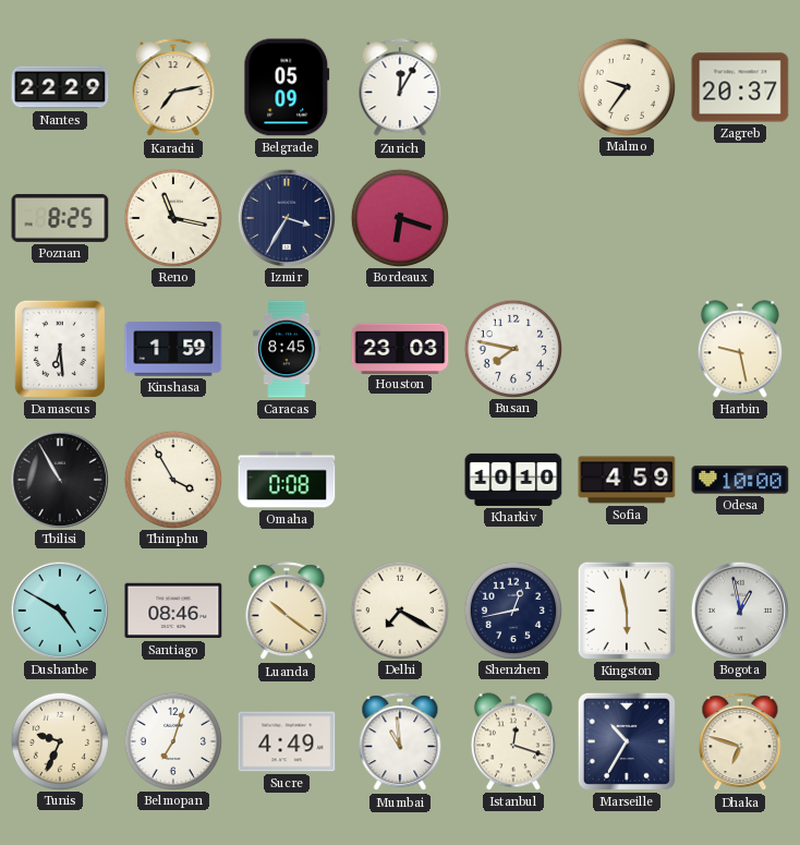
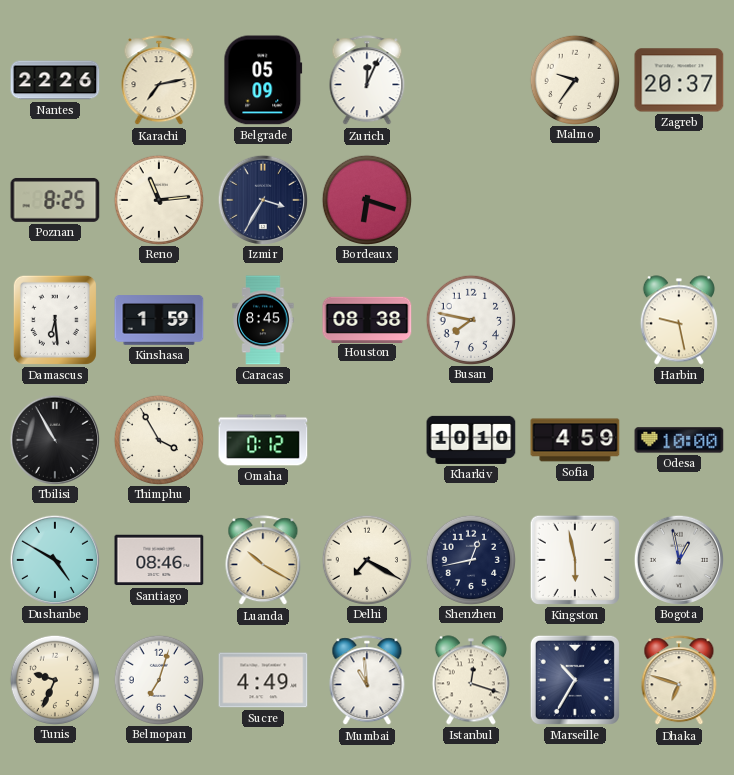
Nantes: 22:29 -> 22:26 (55, 80)
Zurich: 12:05 -> 12:04 (367, 81)
Reno: 11:17 -> 11:14 (158, 199)
Houston: 23:03 -> 08:38 (367, 319)
Omaha: 0:08 -> 0:12 (263, 440)
Luanda: 10:21 -> 10:20 (263, 561)
